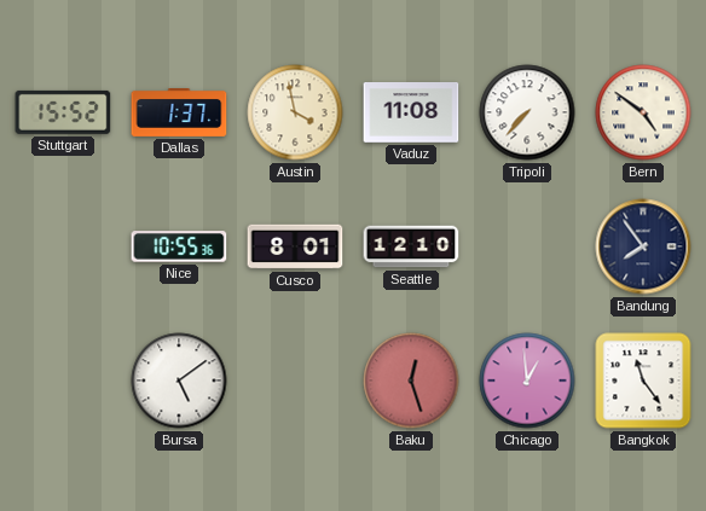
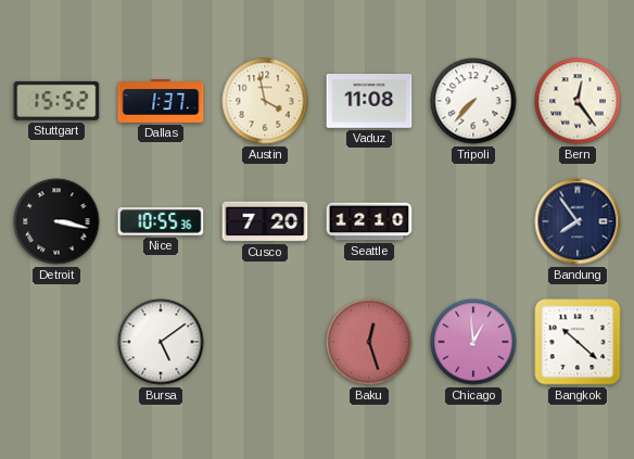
Bern: 4:51 -> 12:24 (578, 101)
Detroit: none -> 3:17 (56, 221)
Cusco: 8:01 -> 7:20 (265, 221)
Bangkok: 11:24 -> 10:22 (578, 342)
